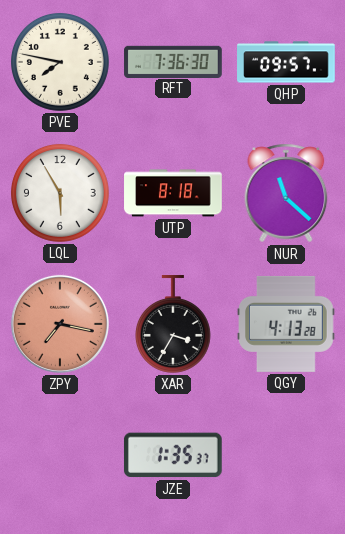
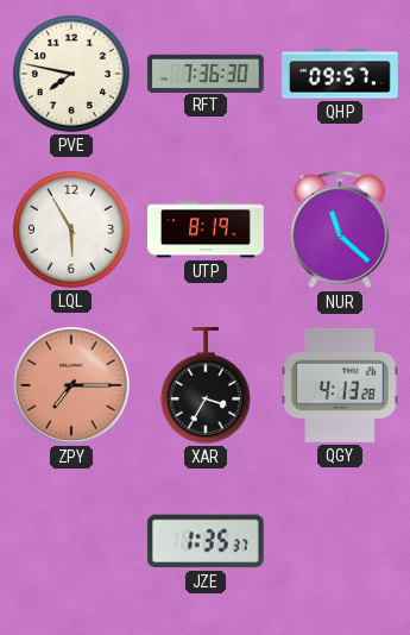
UTP: 8:18 -> 8:19 (206, 230)
ZPY: 7:17 -> 7:15 (71, 385)
